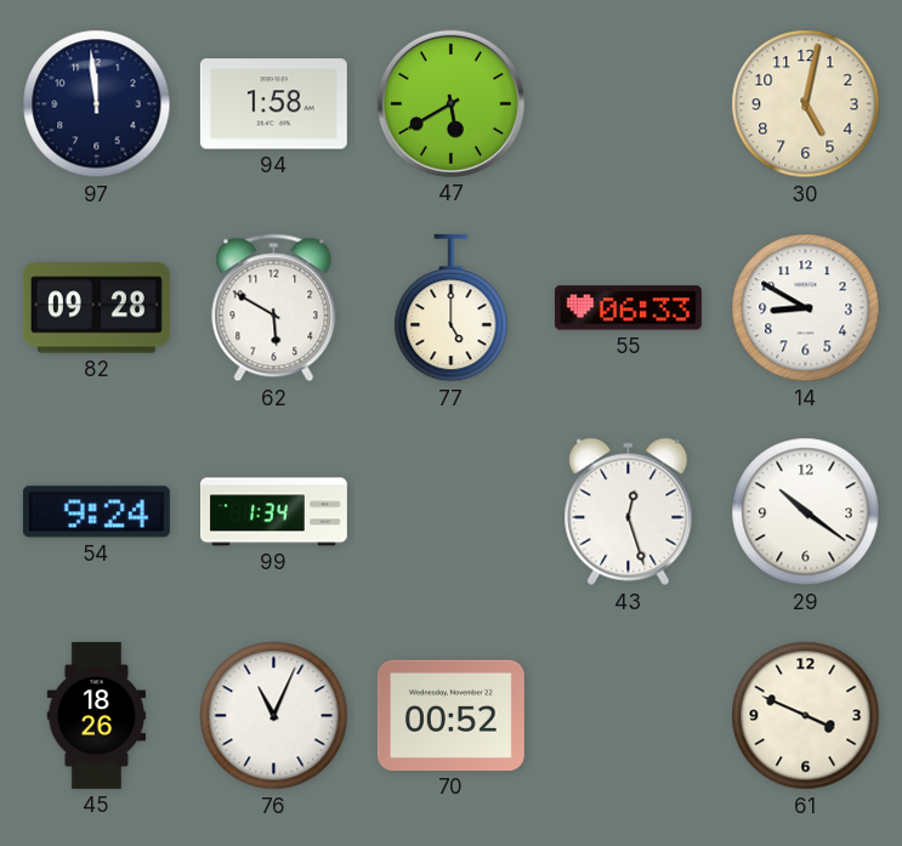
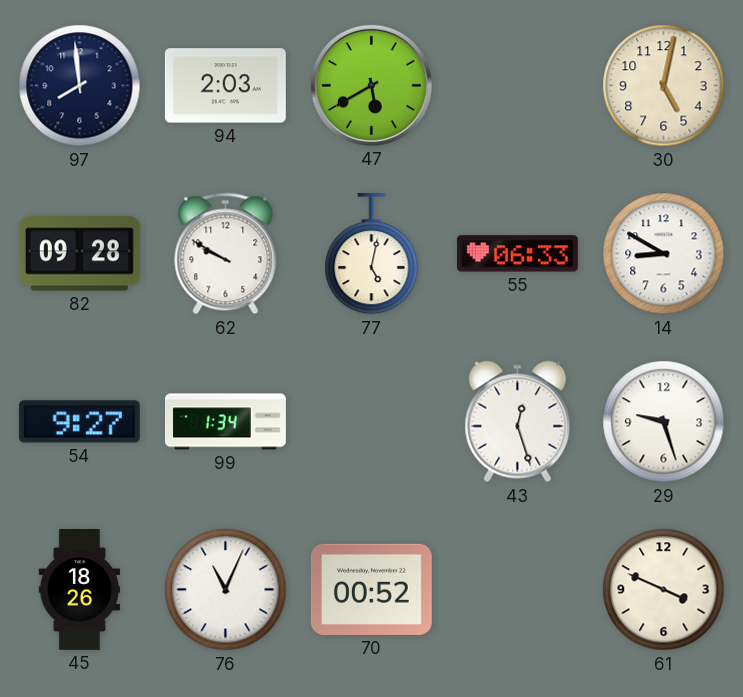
97: 11:59 -> 7:59 (80, 86)
94: 1:58 -> 2:03 (225, 86)
62: 5:50 -> 9:50 (226, 254)
77: 5:00 -> 5:02 (372, 254)
54: 9:24 -> 9:27 (79, 422)
29: 10:21 -> 9:27 (664, 422)
